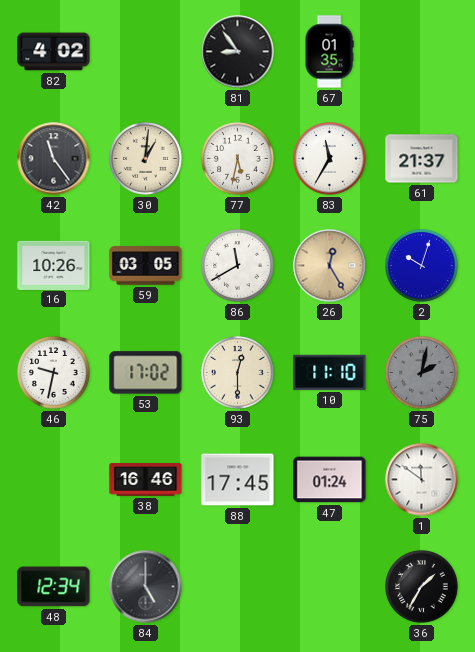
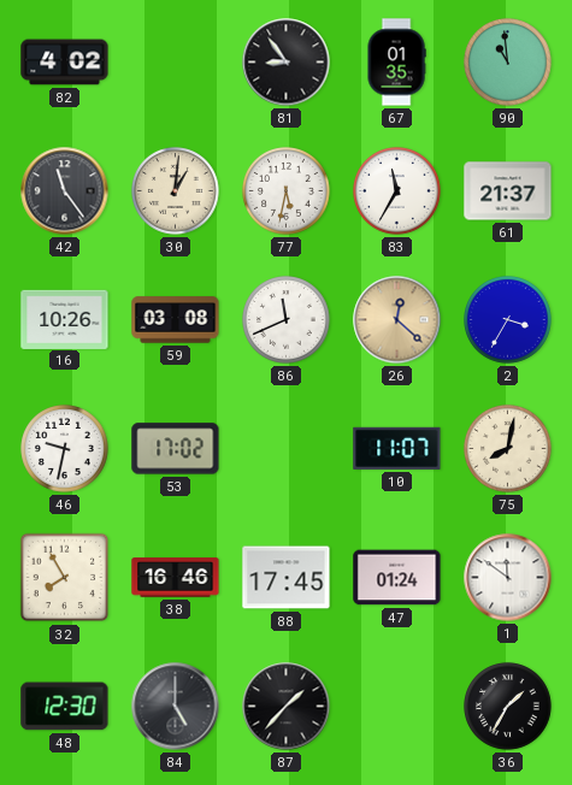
90: none -> 10:59 (508, 63)
59: 03:05 -> 03:08 (176, 320)
86: 11:40 -> 11:41 (287, 320)
26: 12:25 -> 12:22 (397, 320)
2: 10:03 -> 3:35 (508, 320)
93: 12:30 -> none (238, 373)
10: 11:10 -> 11:07 (397, 448)
75: 2:02 -> 8:02 (508, 449)
75 dial: grey -> cream (508, 449)
32: none -> 7:55 (65, 578)
48: 12:34 -> 12:30 (65, 707)
87: none -> 1:37 (287, 707)
